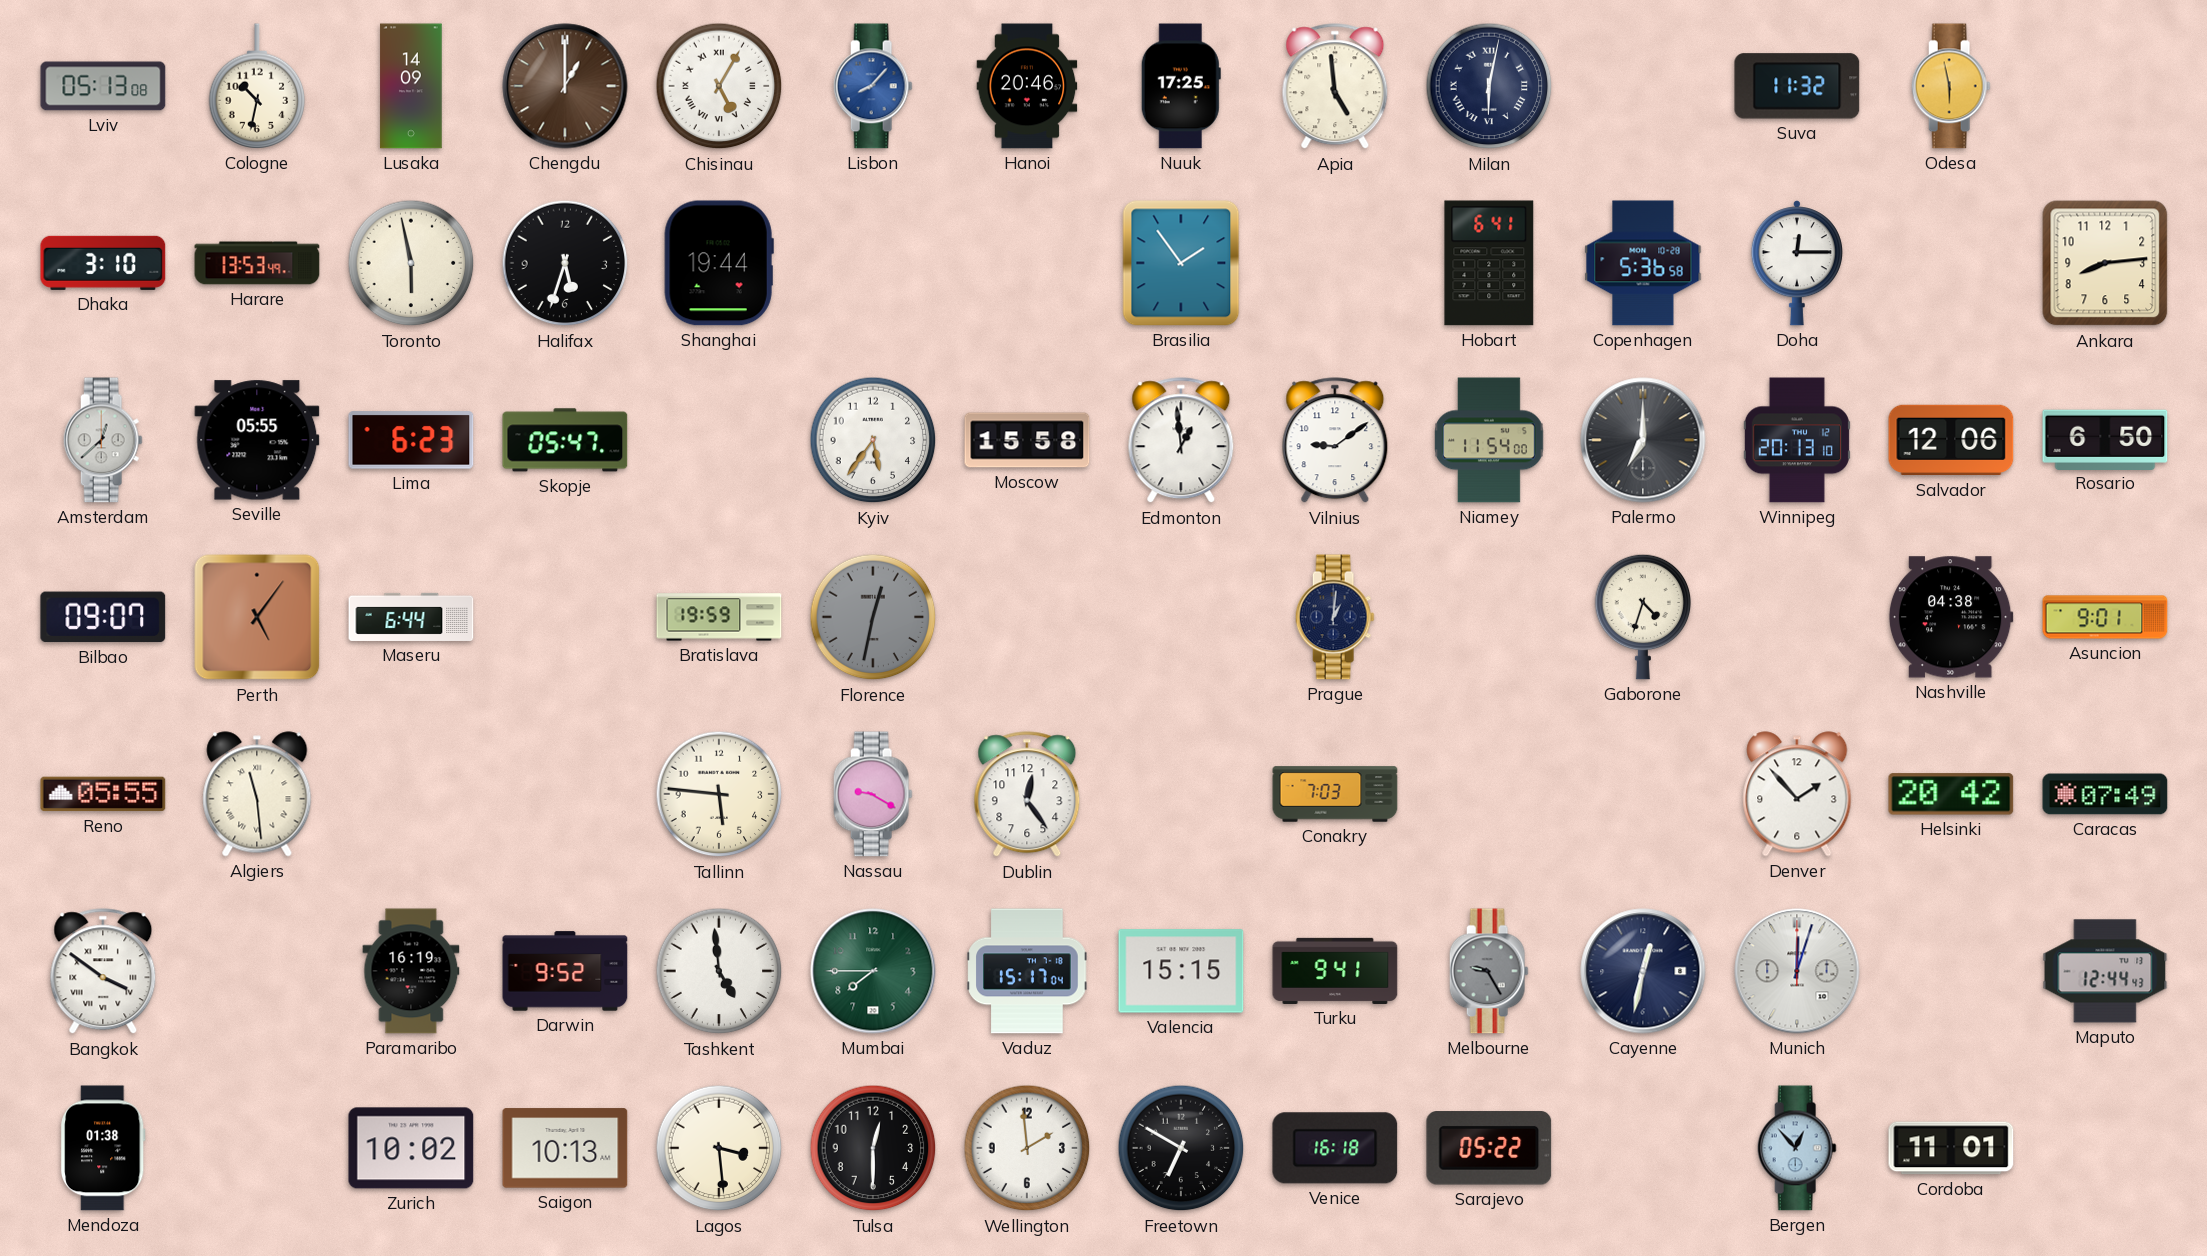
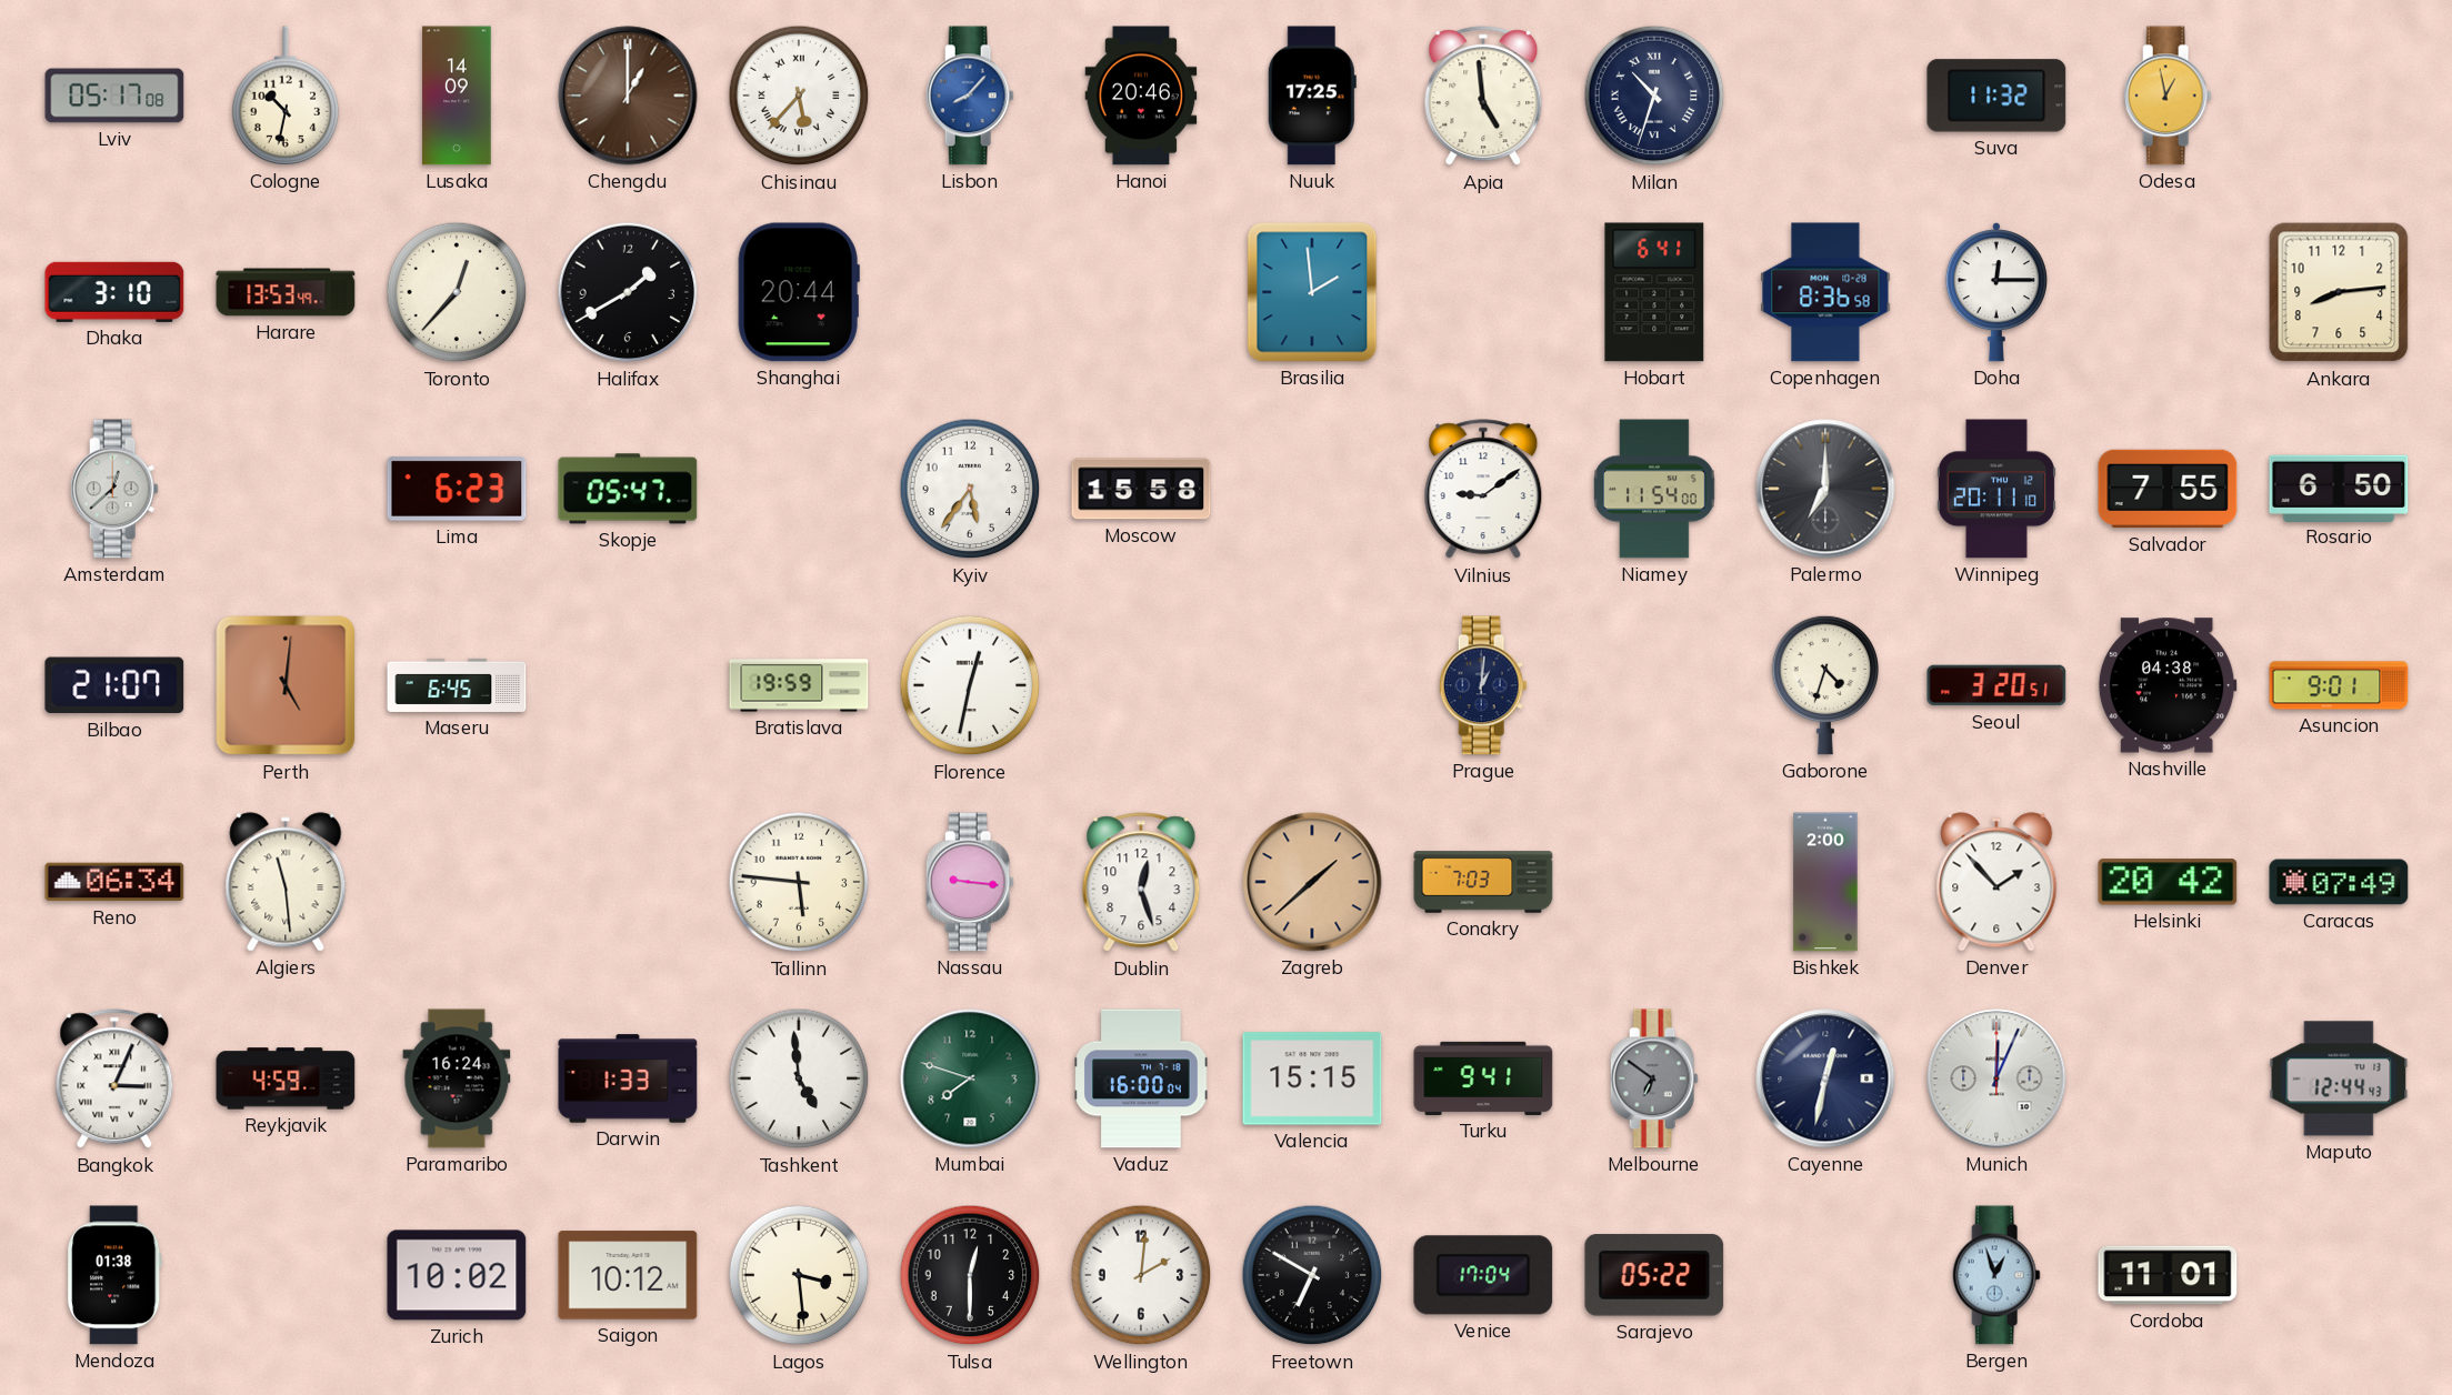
Lviv: 05:13 -> 05:17 (114, 96)
Chisinau: 5:05 -> 5:37 (799, 96)
Milan: 6:02 -> 10:33 (1654, 96)
Odesa: 5:58 -> 12:58 (2168, 96)
Toronto: 5:58 -> 12:37 (457, 292)
Halifax: 5:33 -> 1:40 (628, 292)
Shanghai: 19:44 -> 20:44 (799, 292)
Brasilia: 1:54 -> 1:59 (1312, 292)
Copenhagen: 5:36 -> 8:36 (1825, 292)
Seville: 05:55 -> none (257, 440)
Edmonton: 12:59 -> none (1181, 441)
Winnipeg: 20:13 -> 20:11 (1996, 489)
Salvador: 12:06 -> 7:55 (2168, 489)
Bilbao: 09:07 -> 21:07 (114, 685)
Perth: 5:06 -> 5:01 (286, 685)
Maseru: 6:44 -> 6:45 (457, 685)
Florence dial: grey -> white (970, 685)
Seoul: none -> 3:20 (1996, 685)
Reno: 05:55 -> 06:34 (114, 882)
Nassau: 9:20 -> 9:16 (970, 882)
Dublin: 12:24 -> 12:27 (1141, 883)
Zagreb: none -> 1:38 (1312, 882)
Bishkek: none -> 2:00 (1825, 882)
Bangkok: 3:51 -> 3:04 (114, 1080)
Reykjavik: none -> 4:59 (286, 1078)
Paramaribo: 16:19 -> 16:24 (457, 1078)
Darwin: 9:52 -> 1:33 (628, 1078)
Mumbai: 7:45 -> 7:48 (970, 1078)
Vaduz: 15:17 -> 16:00 (1141, 1078)
Melbourne: 9:25 -> 6:51 (1654, 1078)
Munich: 12:03 -> 12:04 (1996, 1078)
Saigon: 10:13 -> 10:12 (628, 1275)
Wellington: 1:59 -> 2:01 (1141, 1275)
Venice: 16:18 -> 17:04 (1483, 1275)
Bergen: 12:53 -> 12:57 (1996, 1275)
